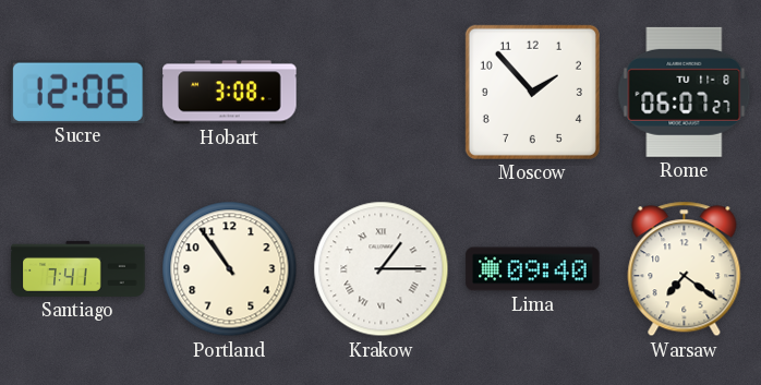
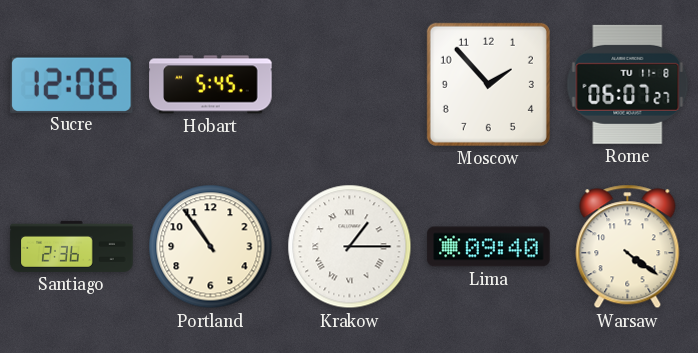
Hobart: 3:08 -> 5:45 (211, 85)
Santiago: 7:41 -> 2:36 (72, 246)
Warsaw: 7:21 -> 4:21 (628, 247)
